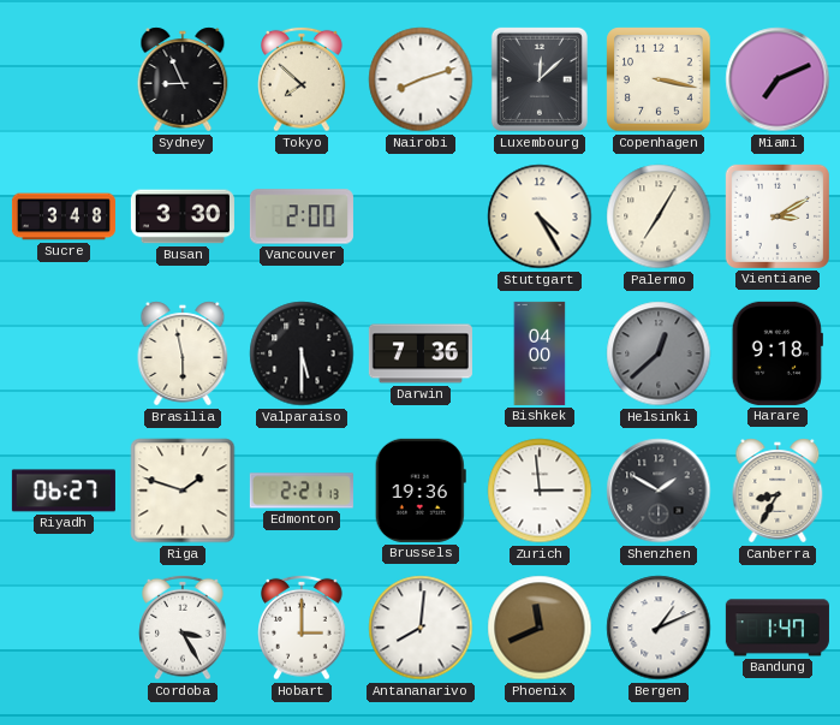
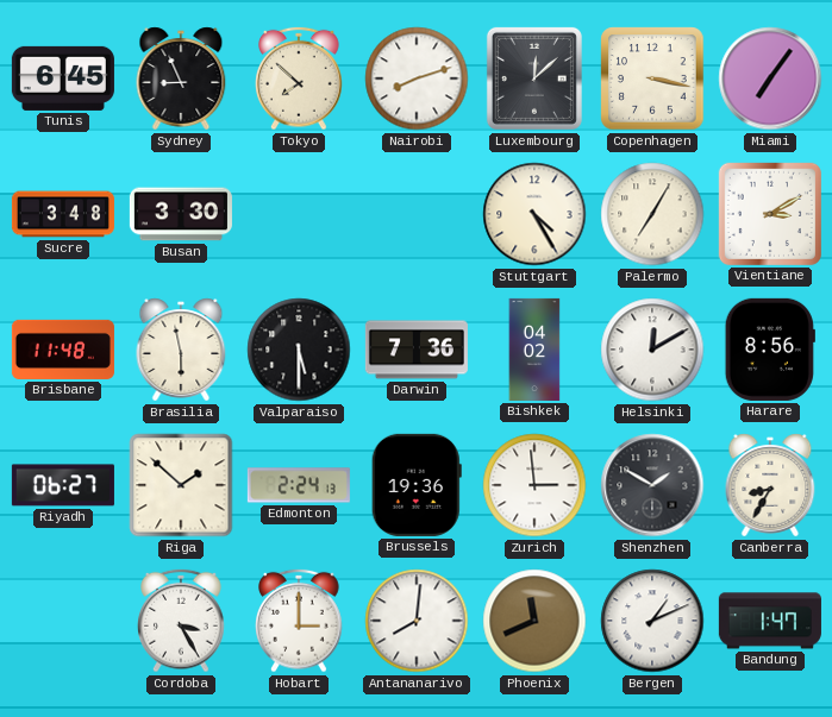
Tunis: none -> 6:45 (63, 78)
Miami: 7:11 -> 7:06 (770, 78)
Vancouver: 2:00 -> none (302, 216)
Brisbane: none -> 11:48 (63, 350)
Bishkek: 04:00 -> 04:02 (534, 350)
Helsinki: 12:38 -> 12:10 (652, 350)
Helsinki dial: grey -> white (652, 350)
Harare: 9:18 -> 8:56 (770, 350)
Riga: 1:48 -> 1:52 (181, 485)
Edmonton: 2:21 -> 2:24 (299, 485)
